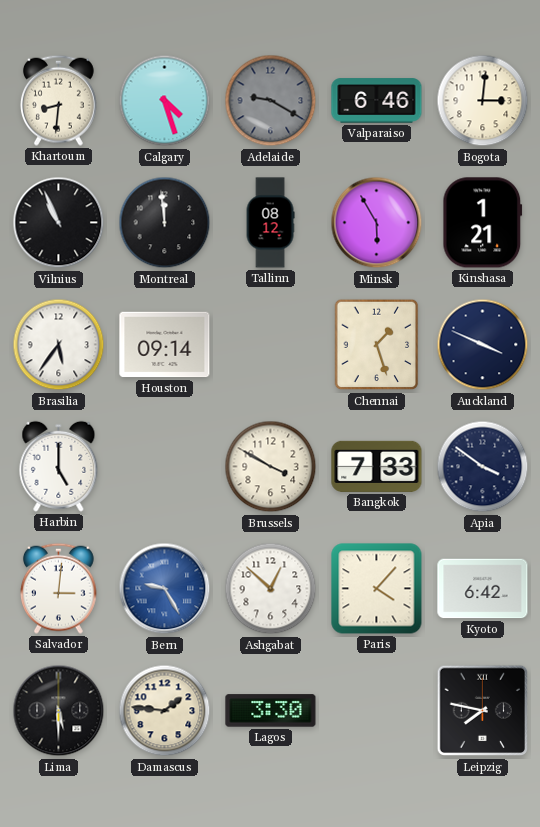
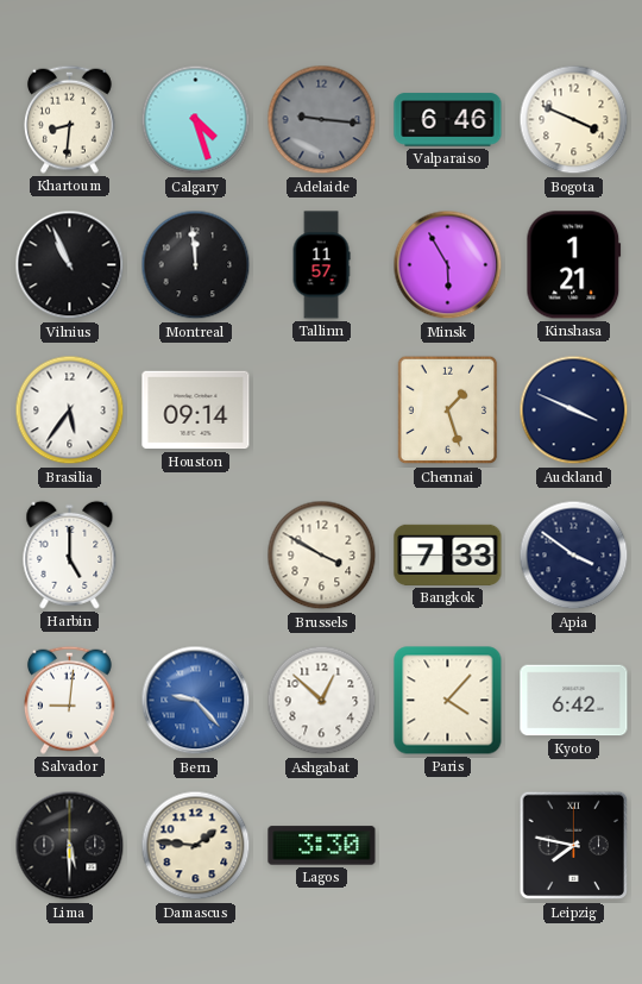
Adelaide: 9:20 -> 9:16 (322, 120)
Bogota: 3:01 -> 3:49 (574, 120)
Tallinn: 08:12 -> 11:57 (321, 265)
Salvador: 3:01 -> 9:01 (69, 700)
Bern: 9:25 -> 9:23 (196, 701)
